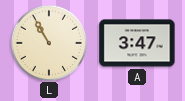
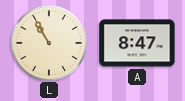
A: 3:47 -> 8:47 (137, 43)
